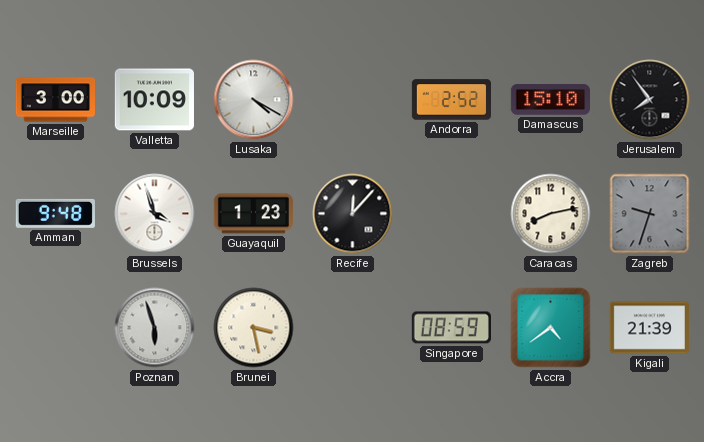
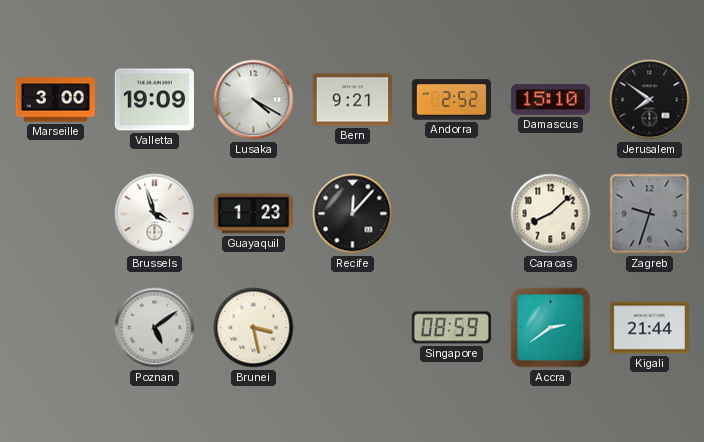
Valletta: 10:09 -> 19:09 (154, 100)
Bern: none -> 9:21 (352, 100)
Jerusalem: 7:54 -> 7:51 (650, 100)
Amman: 9:48 -> none (55, 213)
Caracas: 8:13 -> 8:08 (551, 214)
Poznan: 5:57 -> 5:09 (155, 328)
Accra: 4:39 -> 2:39 (551, 328)
Kigali: 21:39 -> 21:44 (649, 328)
